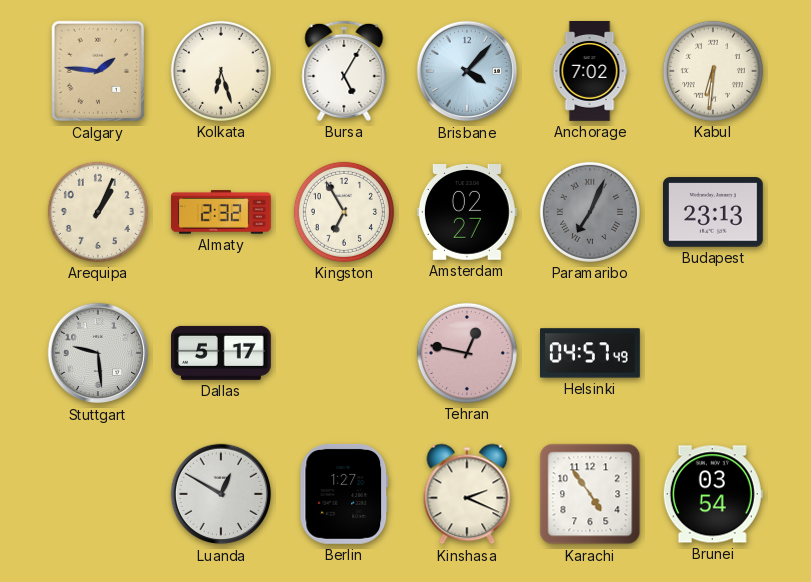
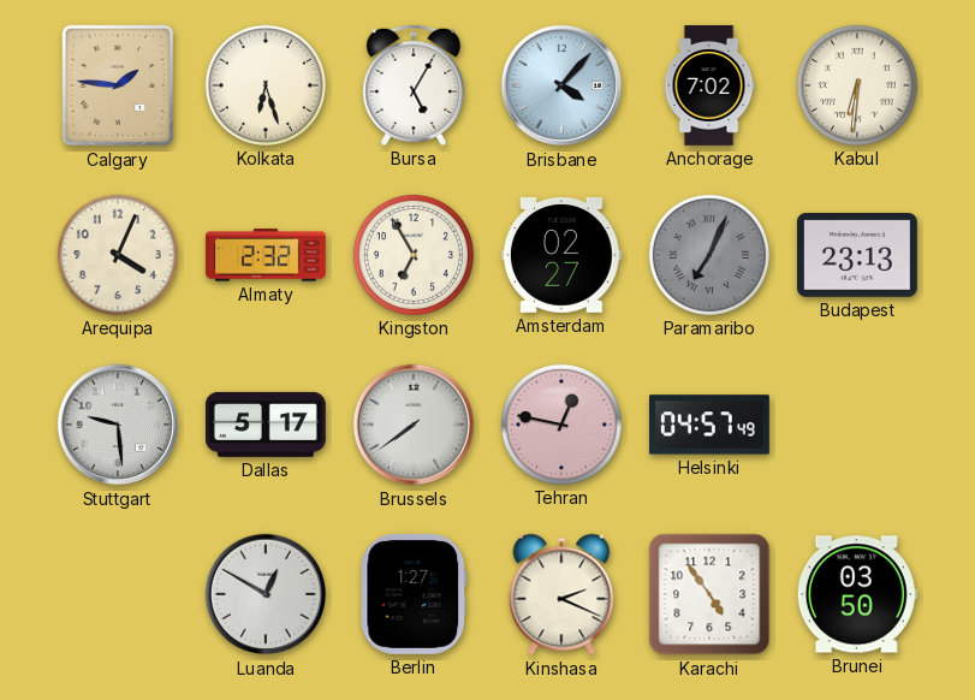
Arequipa: 1:04 -> 4:04 (118, 255)
Brussels: none -> 7:39 (414, 425)
Brunei: 03:54 -> 03:50 (857, 594)
